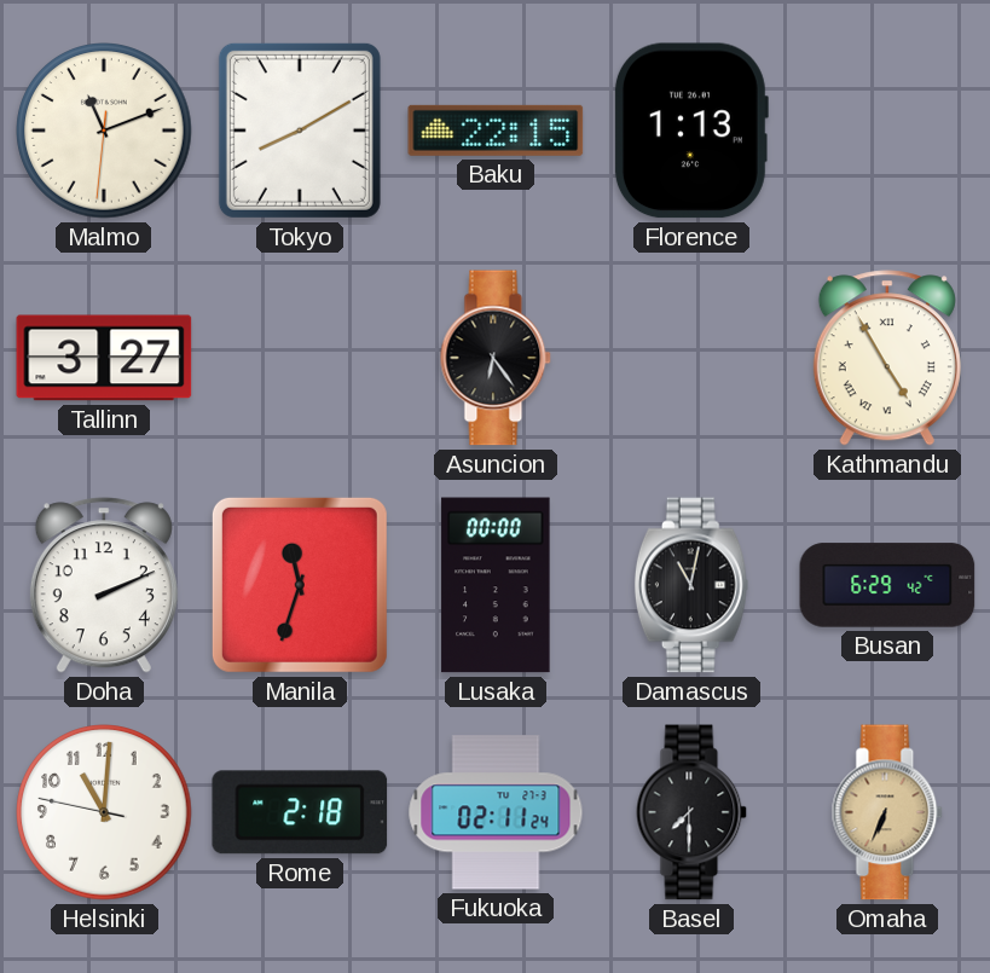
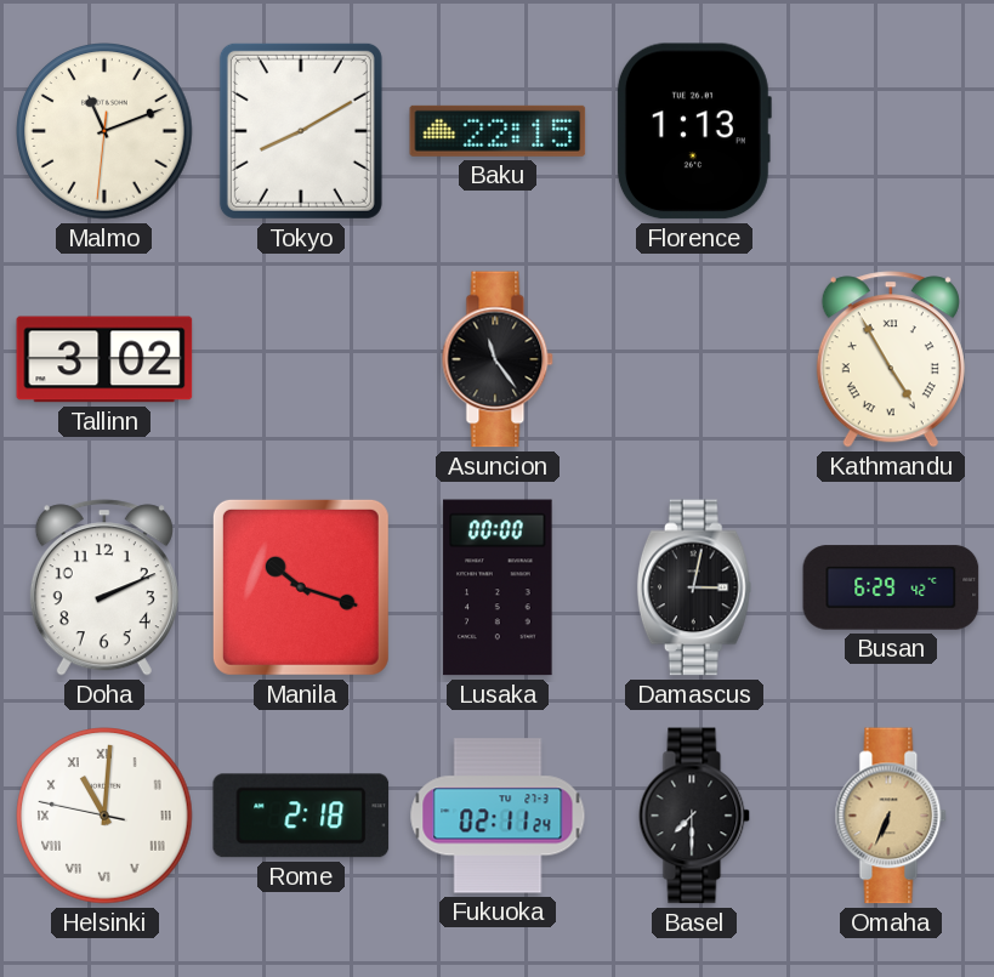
Tallinn: 3:27 -> 3:02 (104, 359)
Asuncion: 6:24 -> 11:24 (498, 359)
Manila: 11:33 -> 10:18 (301, 587)
Damascus: 11:02 -> 3:02 (694, 587)
Helsinki numerals: Arabic -> Roman (104, 816)
